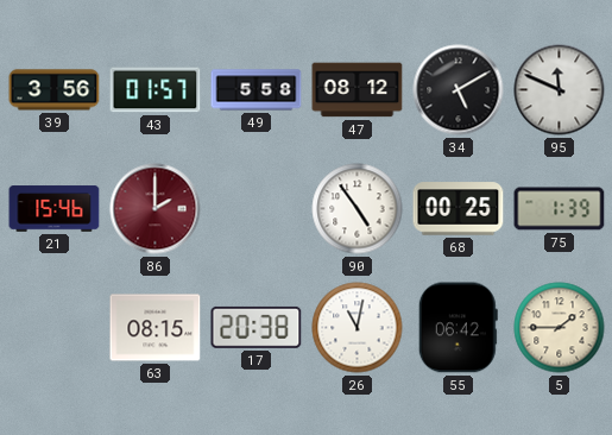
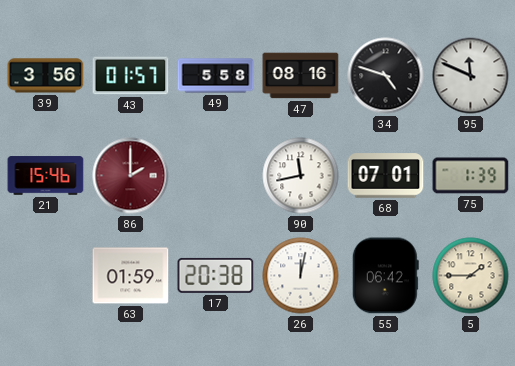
47: 08:12 -> 08:16 (301, 76)
34: 5:10 -> 4:48 (386, 76)
90: 4:54 -> 11:43 (301, 176)
68: 00:25 -> 07:01 (386, 176)
63: 08:15 -> 01:59 (131, 276)
26: 11:02 -> 12:02 (301, 276)
